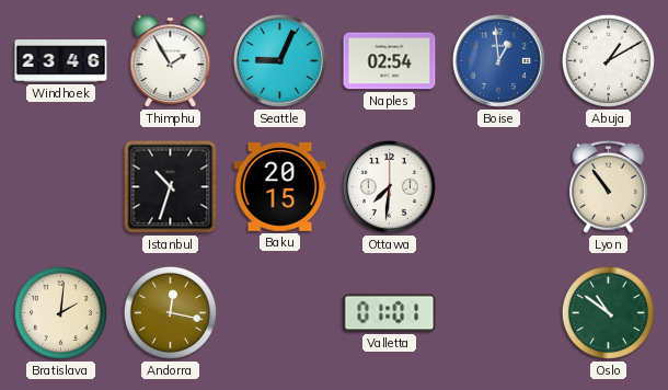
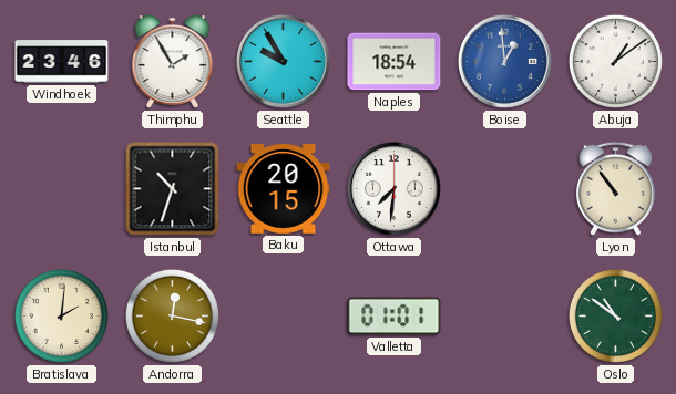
Seattle: 9:04 -> 9:55 (283, 61)
Naples: 02:54 -> 18:54 (395, 62)
Abuja: 1:10 -> 1:09 (615, 61)
